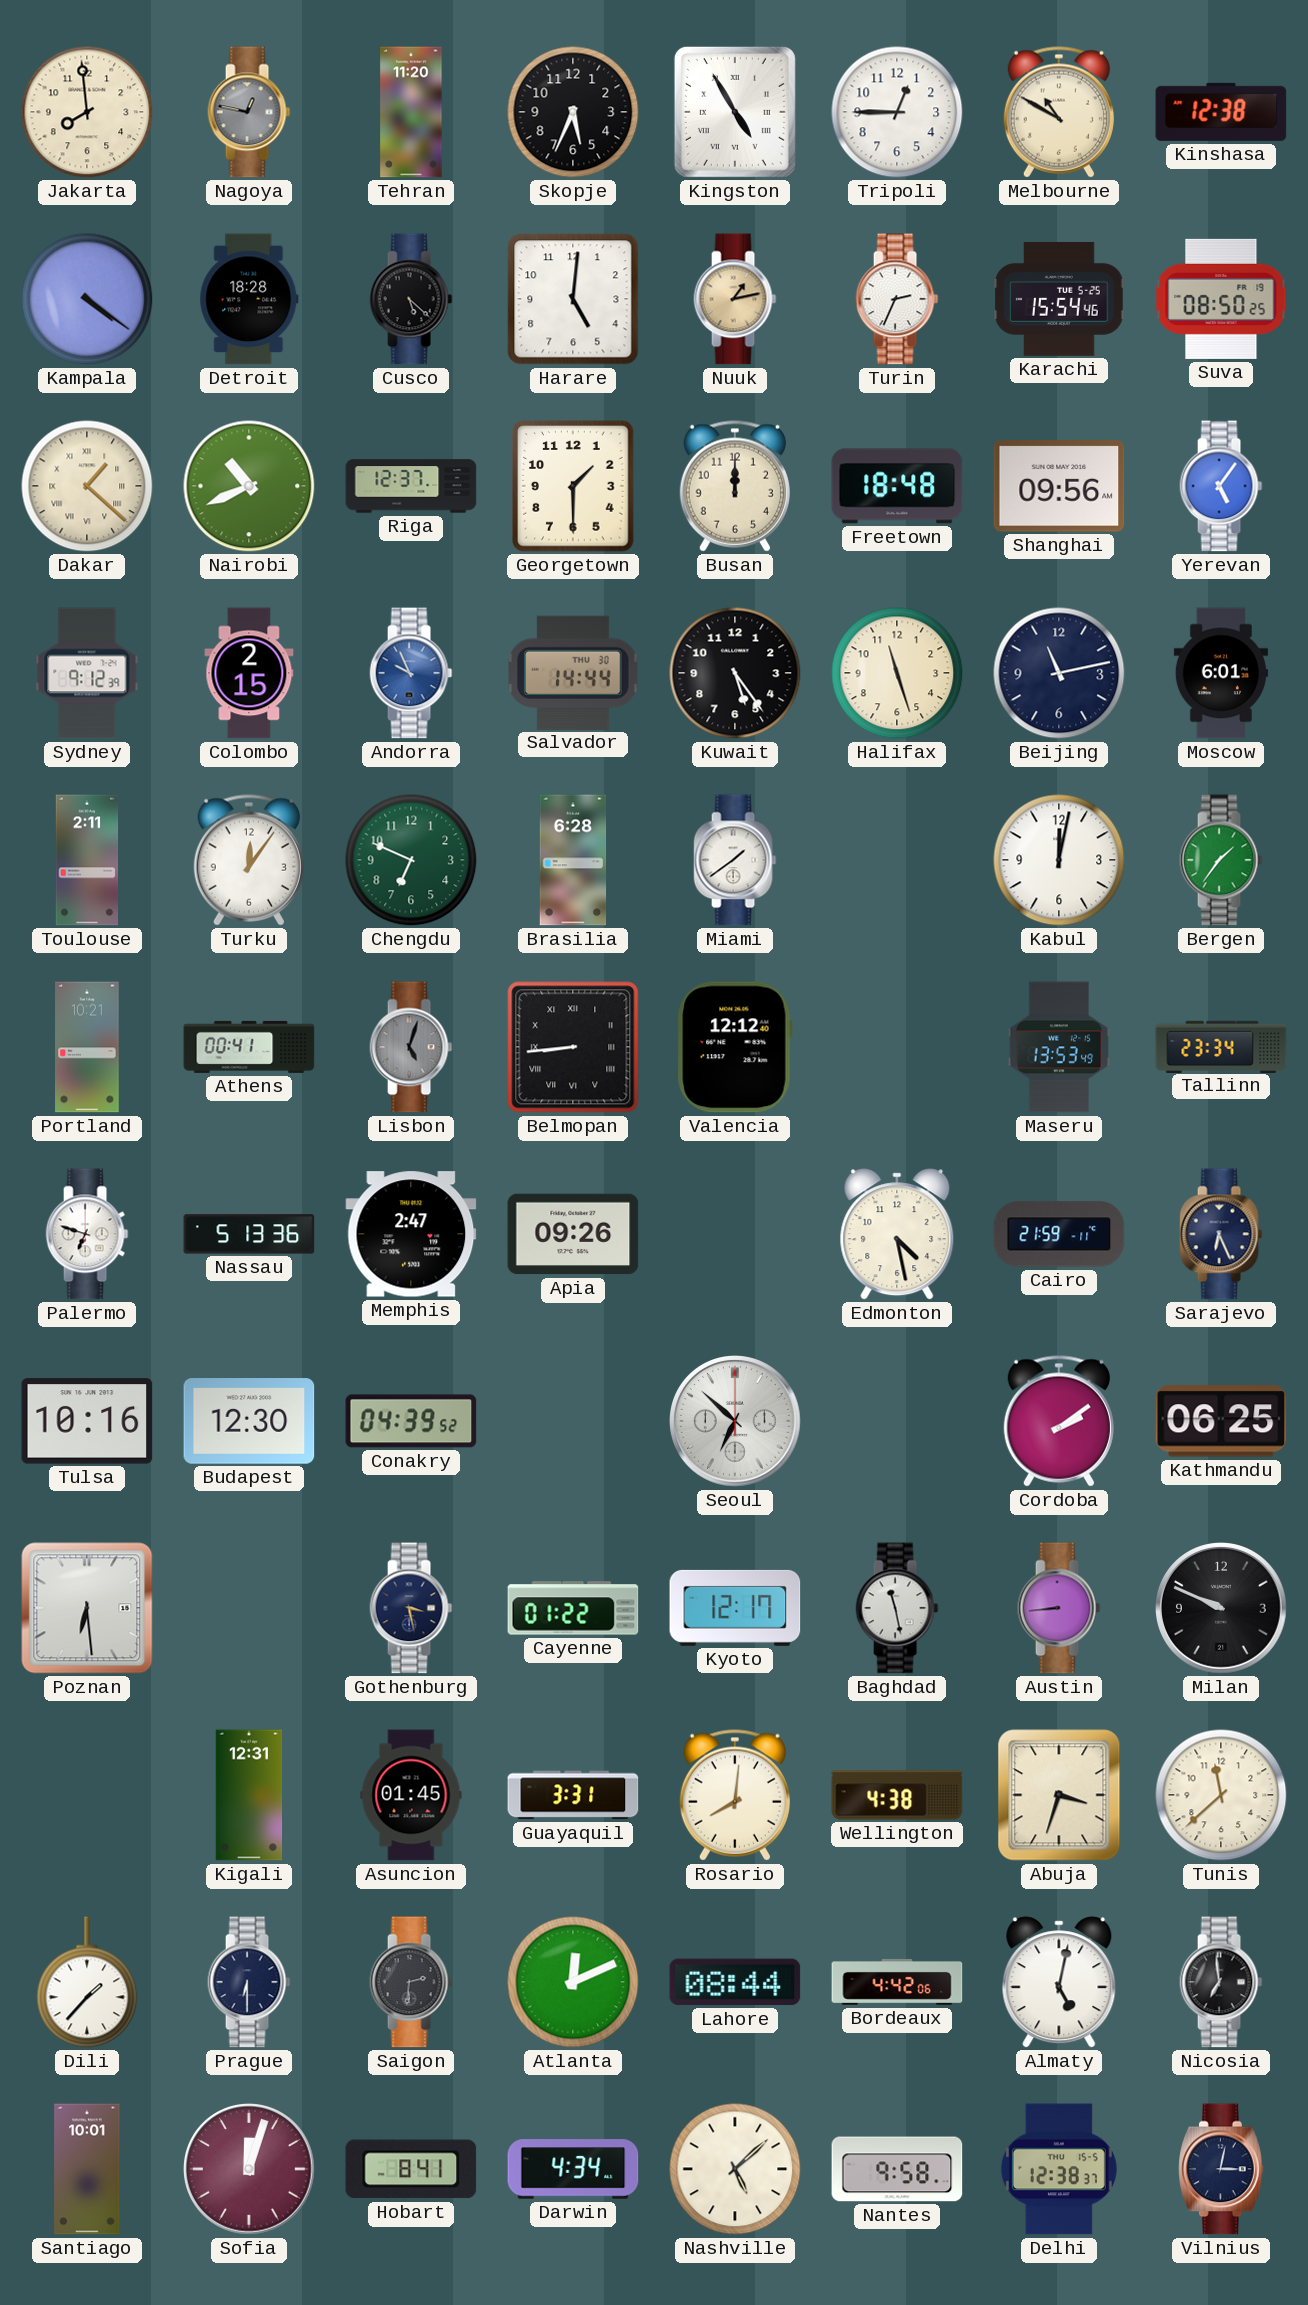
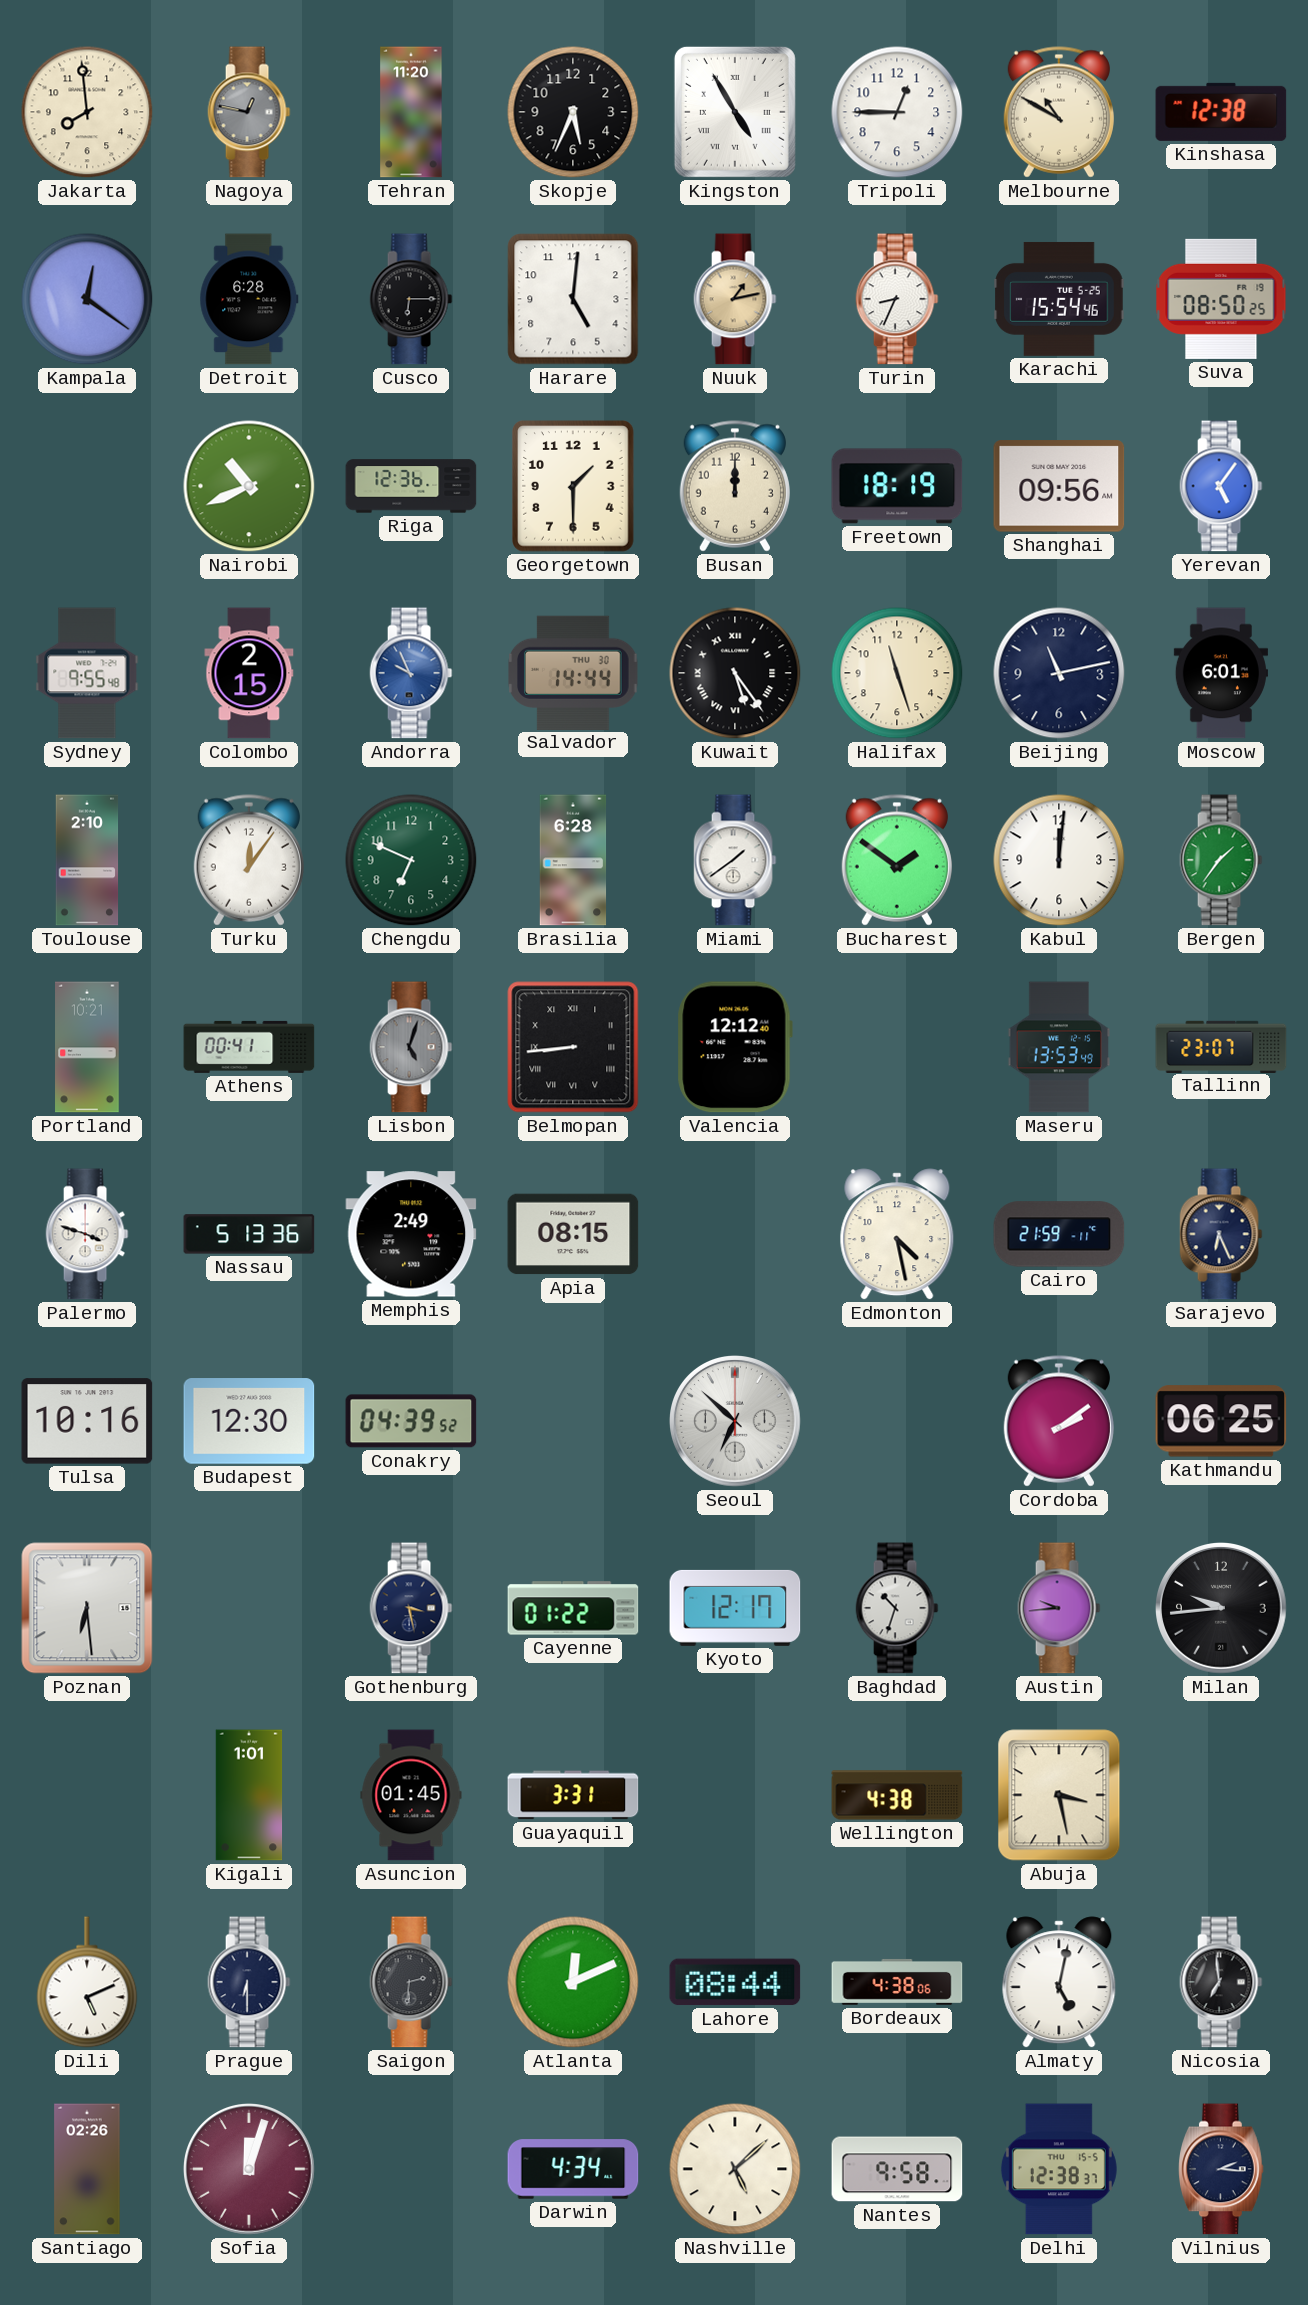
Kampala: 4:21 -> 12:21 (87, 299)
Detroit: 18:28 -> 6:28 (249, 299)
Cusco: 5:22 -> 6:15 (411, 299)
Turin: 2:34 -> 8:34 (897, 299)
Dakar: 1:22 -> none (87, 486)
Riga: 12:37 -> 12:36 (411, 486)
Freetown: 18:48 -> 18:19 (897, 486)
Sydney: 9:12 -> 9:55 (87, 673)
Kuwait numerals: Arabic -> Roman (735, 673)
Toulouse: 2:11 -> 2:10 (87, 860)
Bucharest: none -> 1:51 (897, 860)
Kabul: 12:02 -> 12:01 (1059, 860)
Tallinn: 23:34 -> 23:07 (1221, 1046)
Palermo: 6:48 -> 3:48 (87, 1234)
Memphis: 2:47 -> 2:49 (411, 1234)
Apia: 09:26 -> 08:15 (573, 1234)
Baghdad: 11:28 -> 10:33 (897, 1608)
Austin: 8:44 -> 9:44 (1059, 1608)
Milan: 9:49 -> 9:44 (1221, 1608)
Kigali: 12:31 -> 1:01 (249, 1795)
Rosario: 8:01 -> none (735, 1795)
Abuja: 3:33 -> 3:28 (1059, 1795)
Tunis: 11:38 -> none (1221, 1795)
Dili: 1:37 -> 5:11 (87, 1982)
Bordeaux: 4:42 -> 4:38 (897, 1982)
Santiago: 10:01 -> 02:26 (87, 2169)
Hobart: 8:41 -> none (411, 2169)
Vilnius: 3:02 -> 2:16 (1222, 2169)
